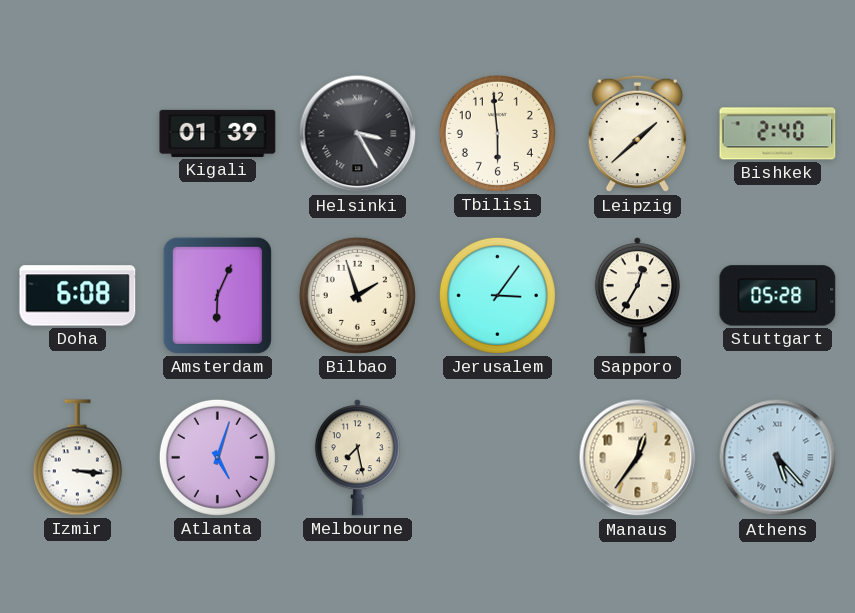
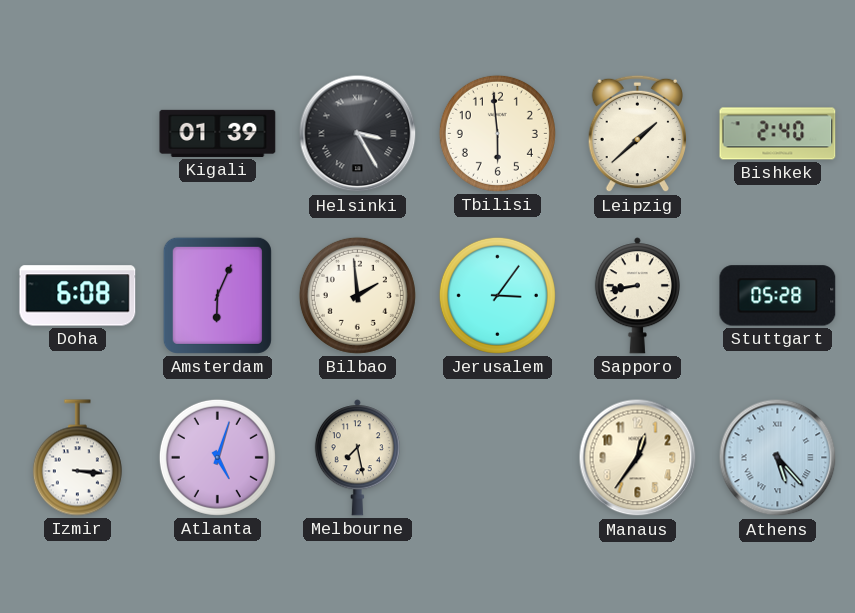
Bilbao: 1:57 -> 1:59 (357, 295)
Sapporo: 12:35 -> 8:43 (637, 296)
